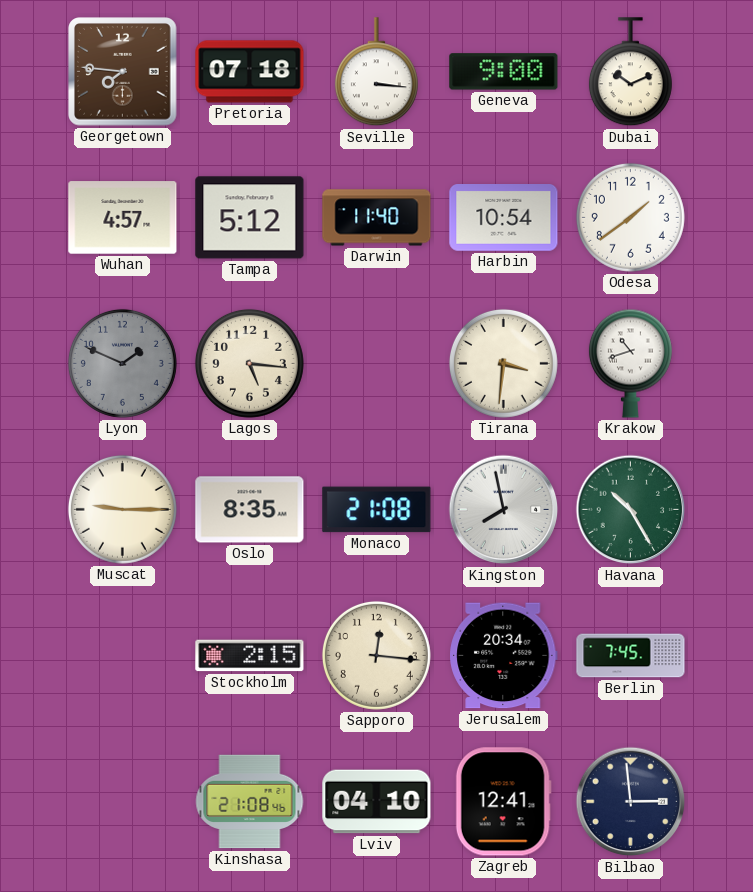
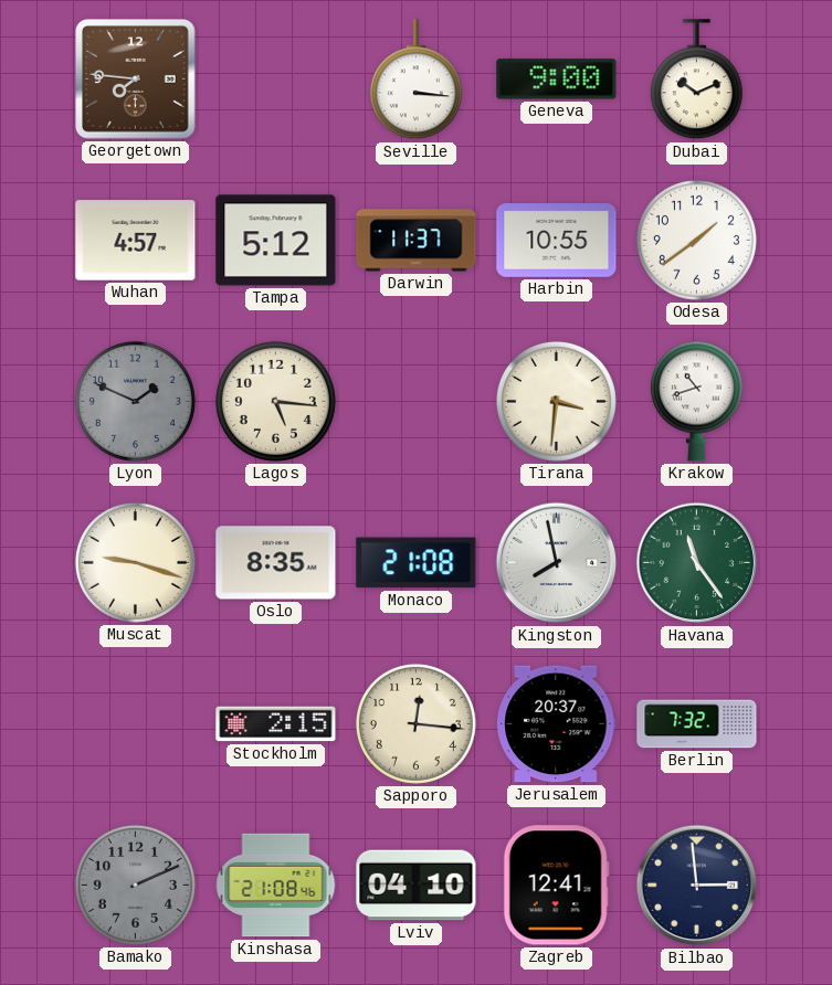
Pretoria: 07:18 -> none (250, 72)
Darwin: 11:40 -> 11:37 (417, 241)
Harbin: 10:54 -> 10:55 (557, 241)
Muscat: 9:15 -> 9:18 (135, 562)
Havana: 10:25 -> 11:24 (697, 563)
Jerusalem: 20:34 -> 20:37 (557, 724)
Berlin: 7:45 -> 7:32 (697, 724)
Bamako: none -> 2:11 (135, 885)
